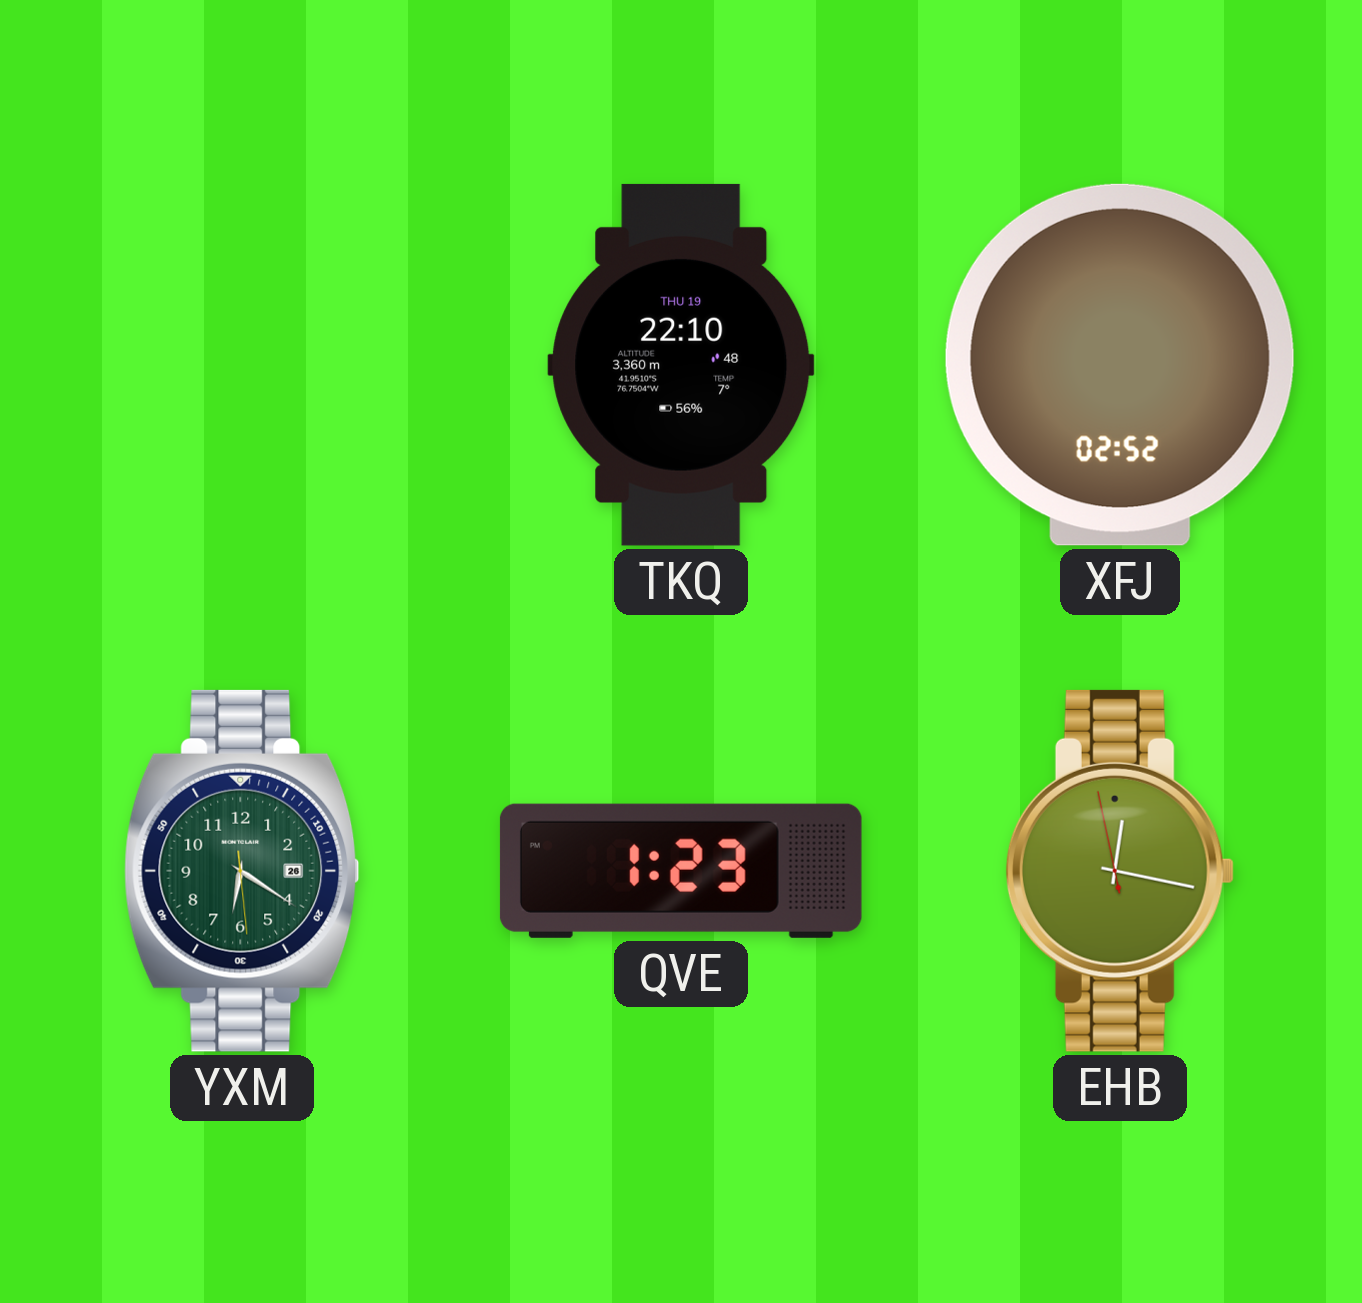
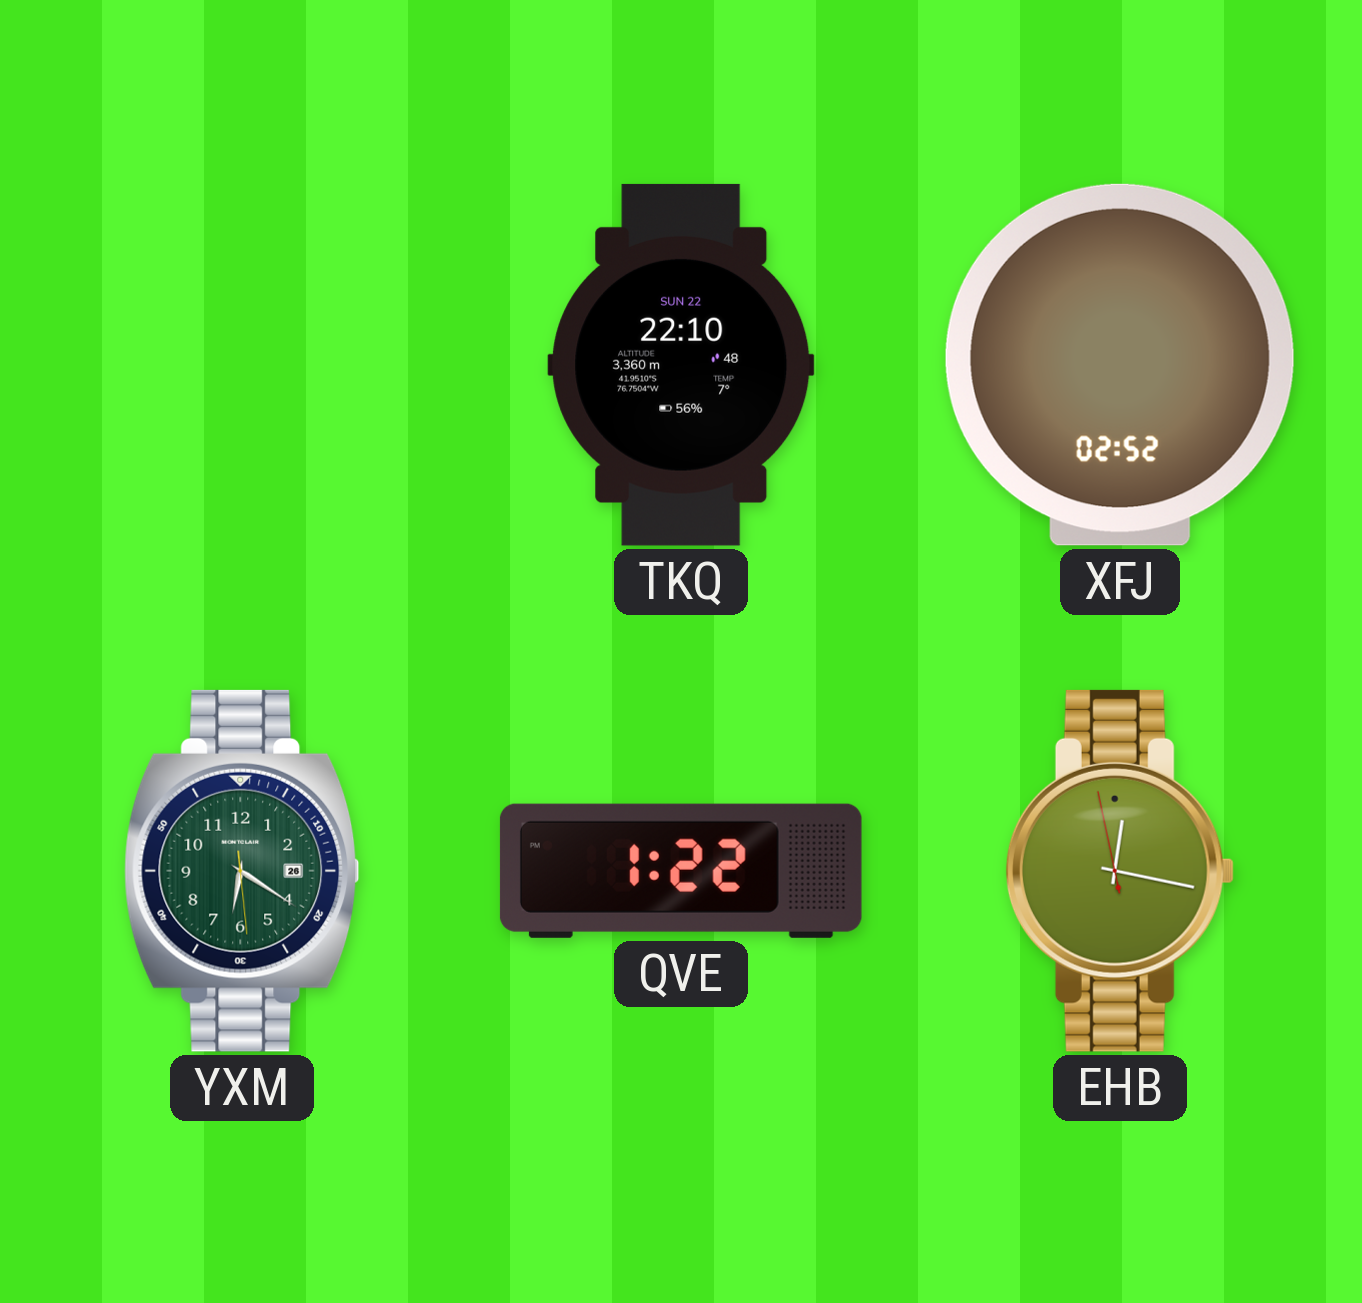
TKQ date: THU 19 -> SUN 22 (681, 365)
QVE: 1:23 -> 1:22 (681, 871)
